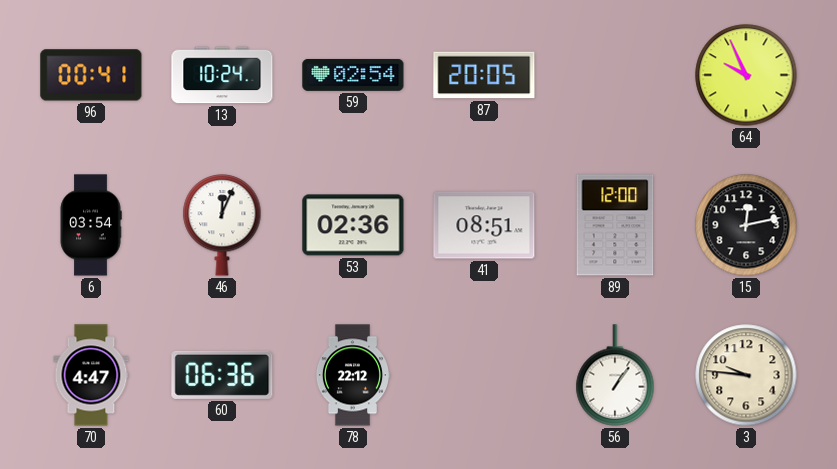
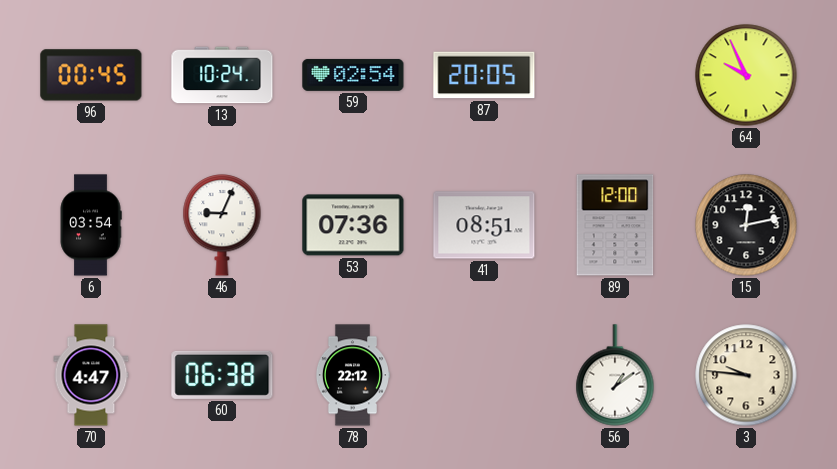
96: 00:41 -> 00:45 (91, 75)
46: 12:04 -> 9:04 (222, 225)
53: 02:36 -> 07:36 (353, 225)
60: 06:36 -> 06:38 (222, 375)
56: 1:06 -> 1:09 (615, 375)
